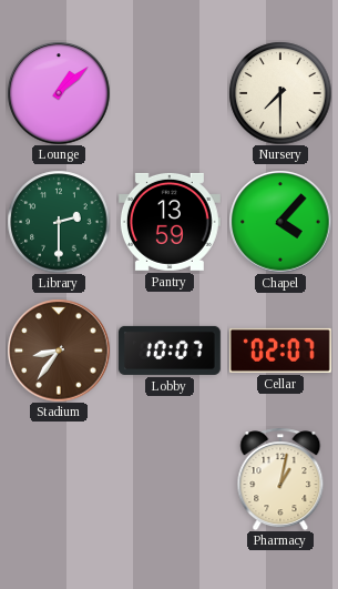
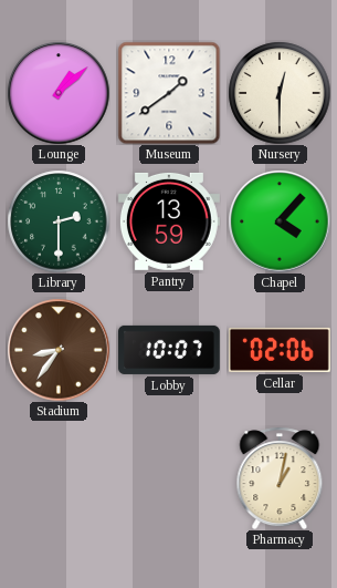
Museum: none -> 1:39 (169, 93)
Nursery: 7:30 -> 12:30 (280, 93)
Cellar: 02:07 -> 02:06 (280, 350)
